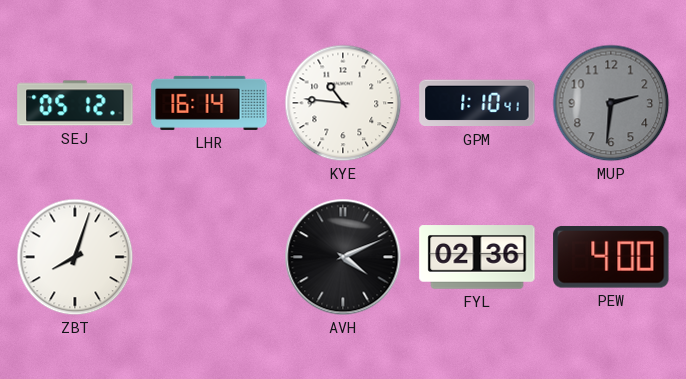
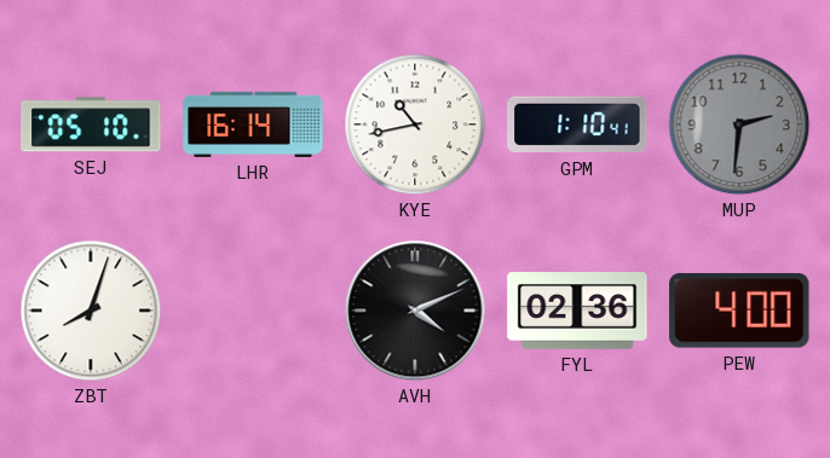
SEJ: 05:12 -> 05:10 (91, 124)
KYE: 10:46 -> 10:43 (415, 124)
